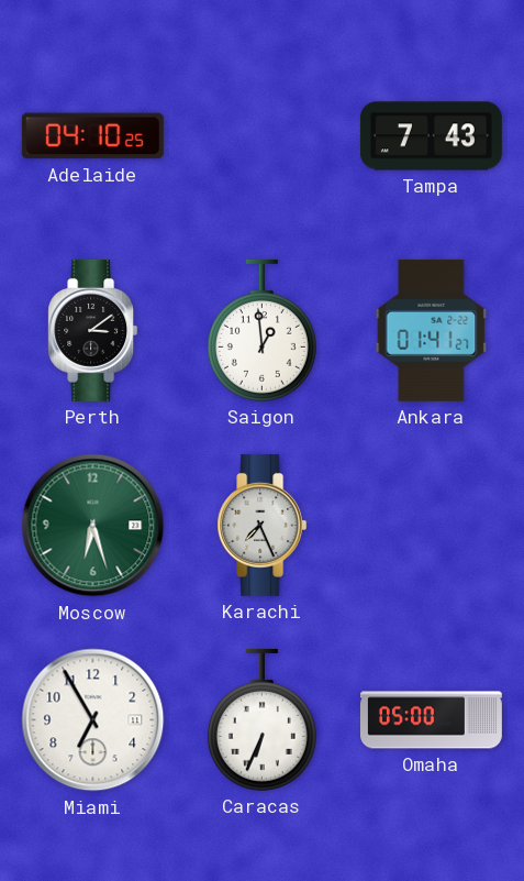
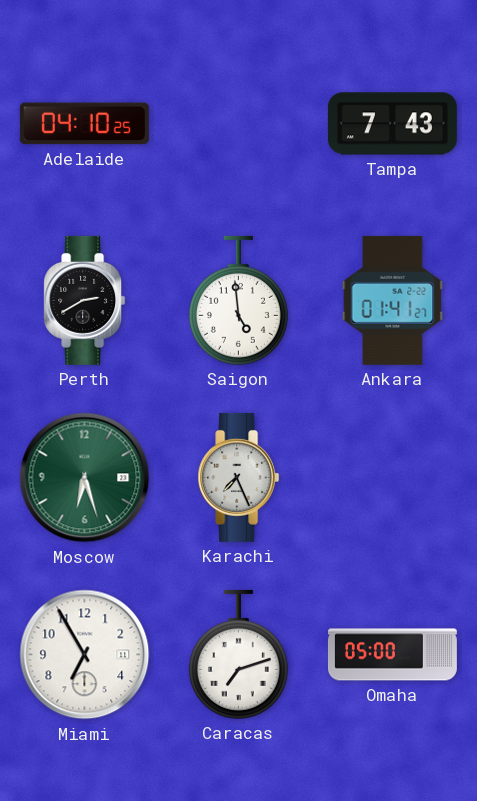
Perth: 3:09 -> 2:40 (85, 300)
Saigon: 12:59 -> 4:59 (238, 300)
Caracas: 6:34 -> 7:12 (238, 654)
